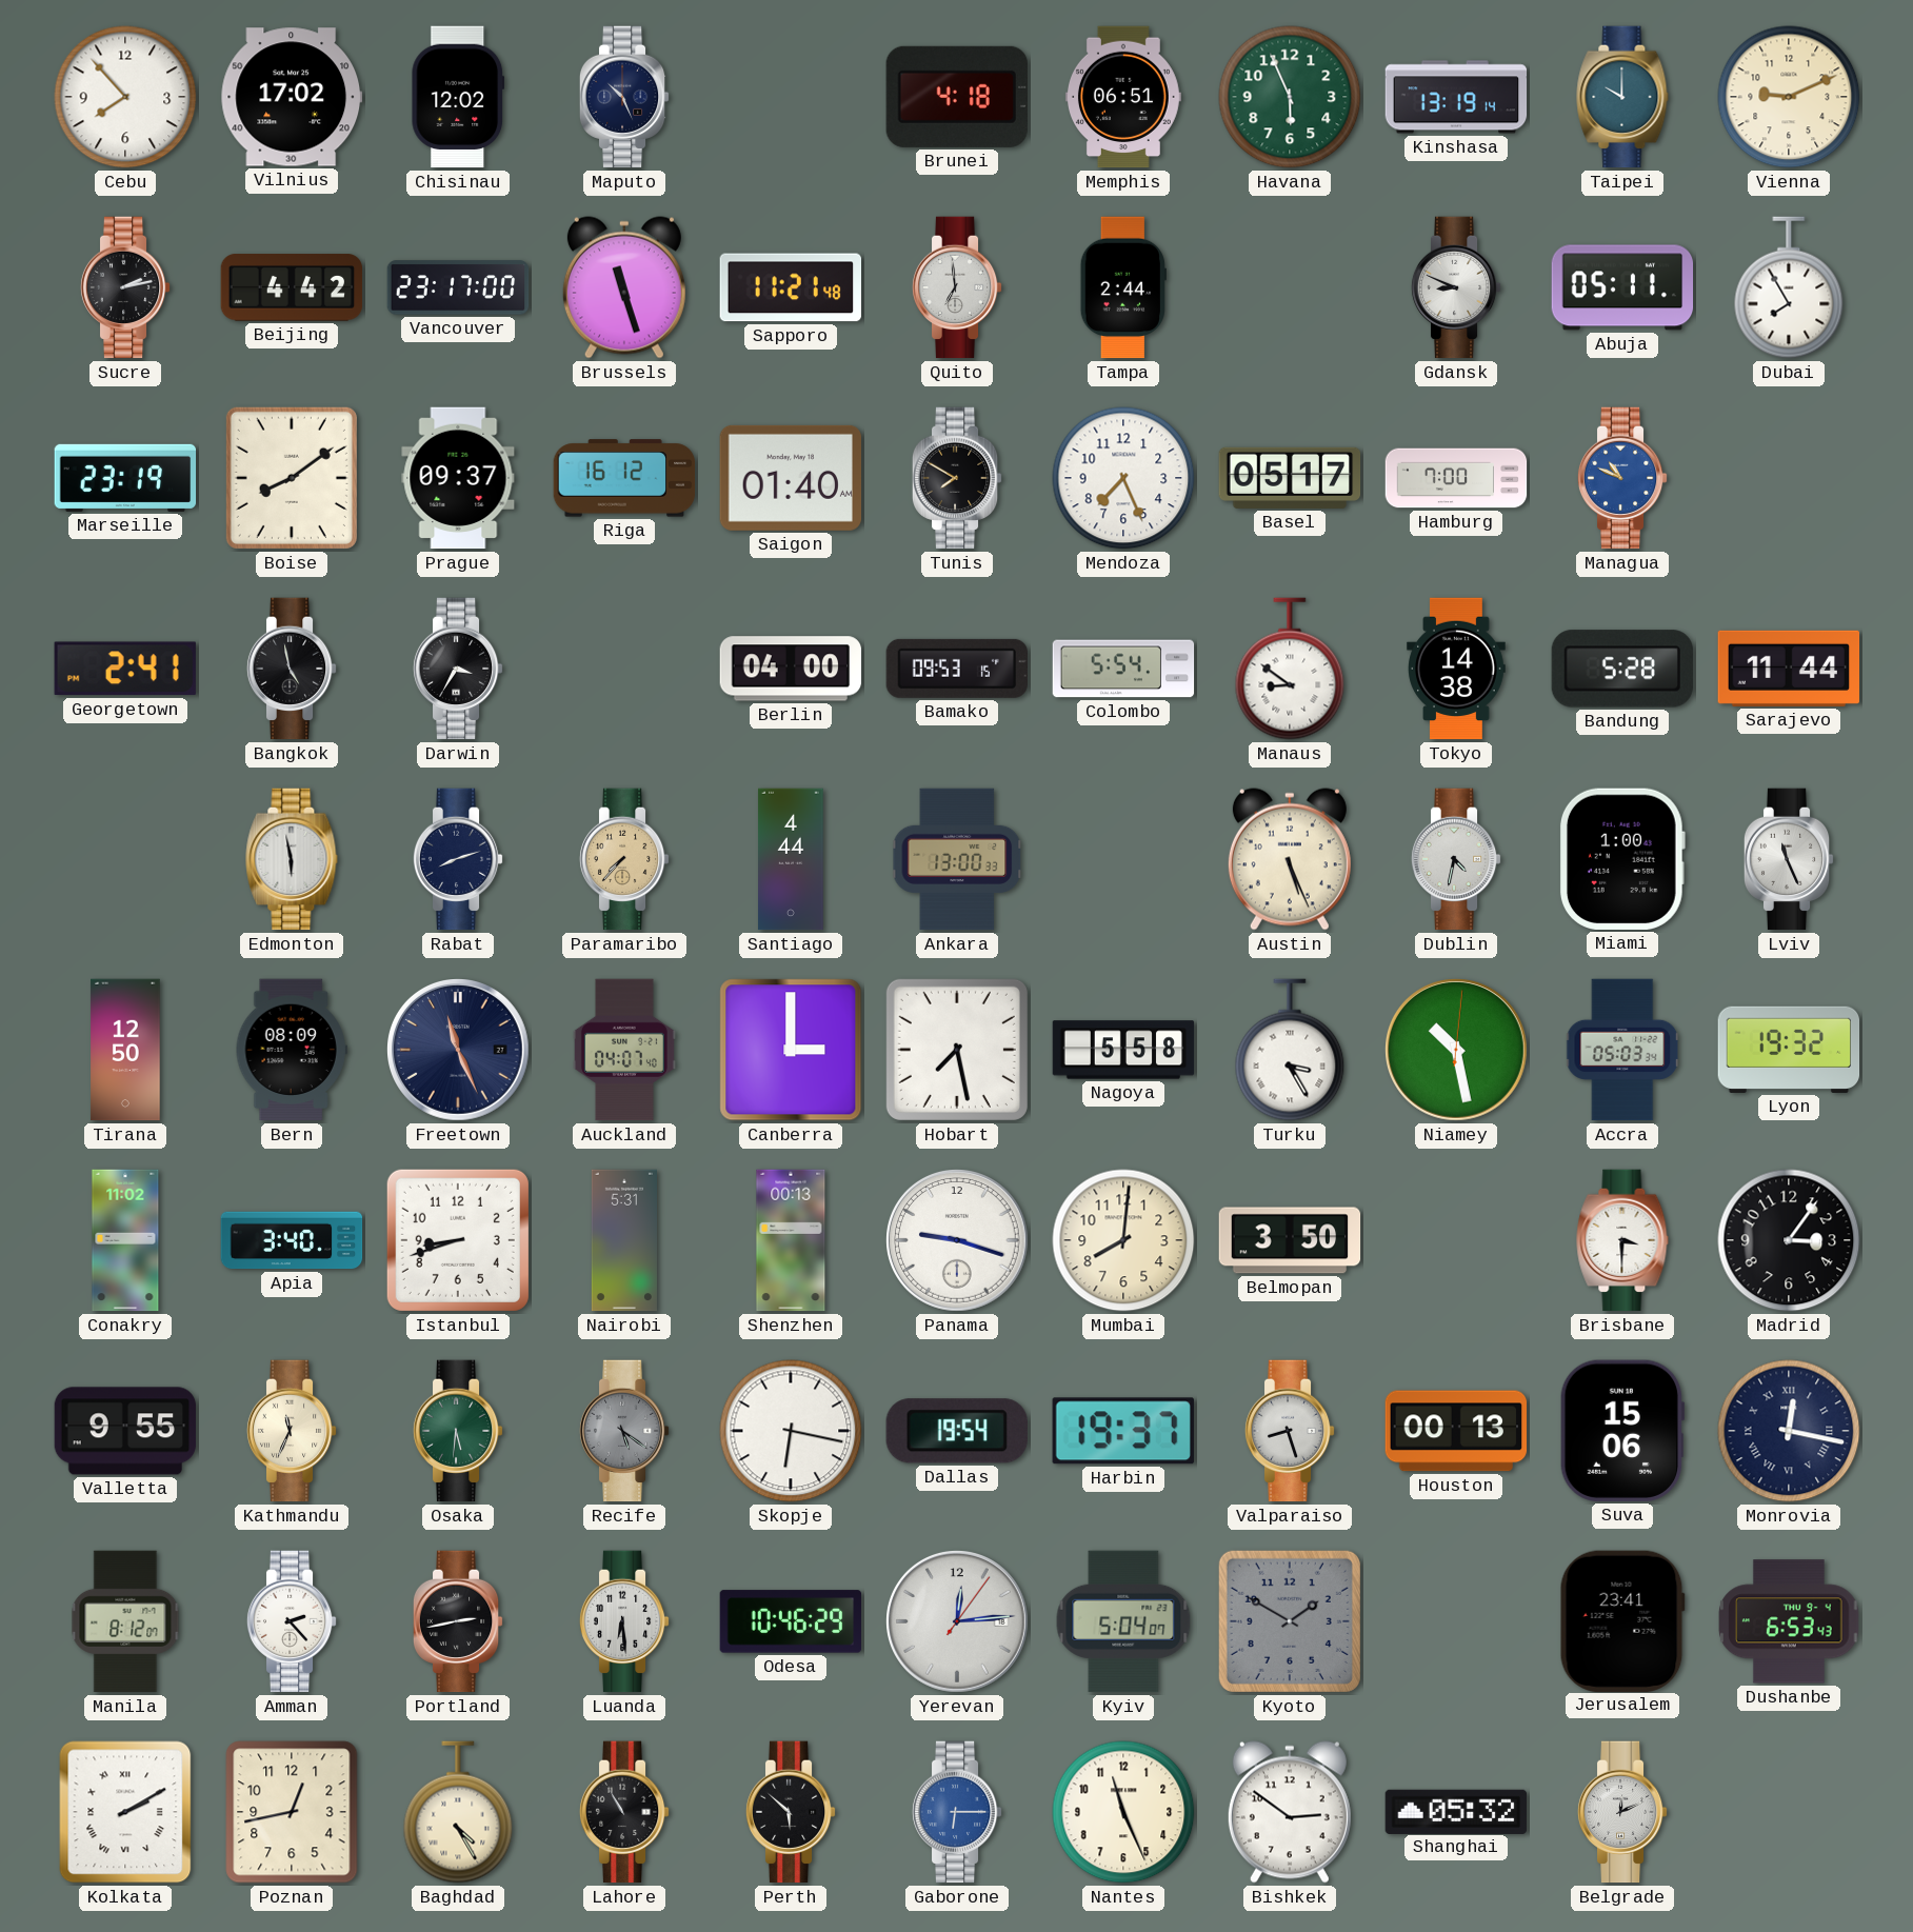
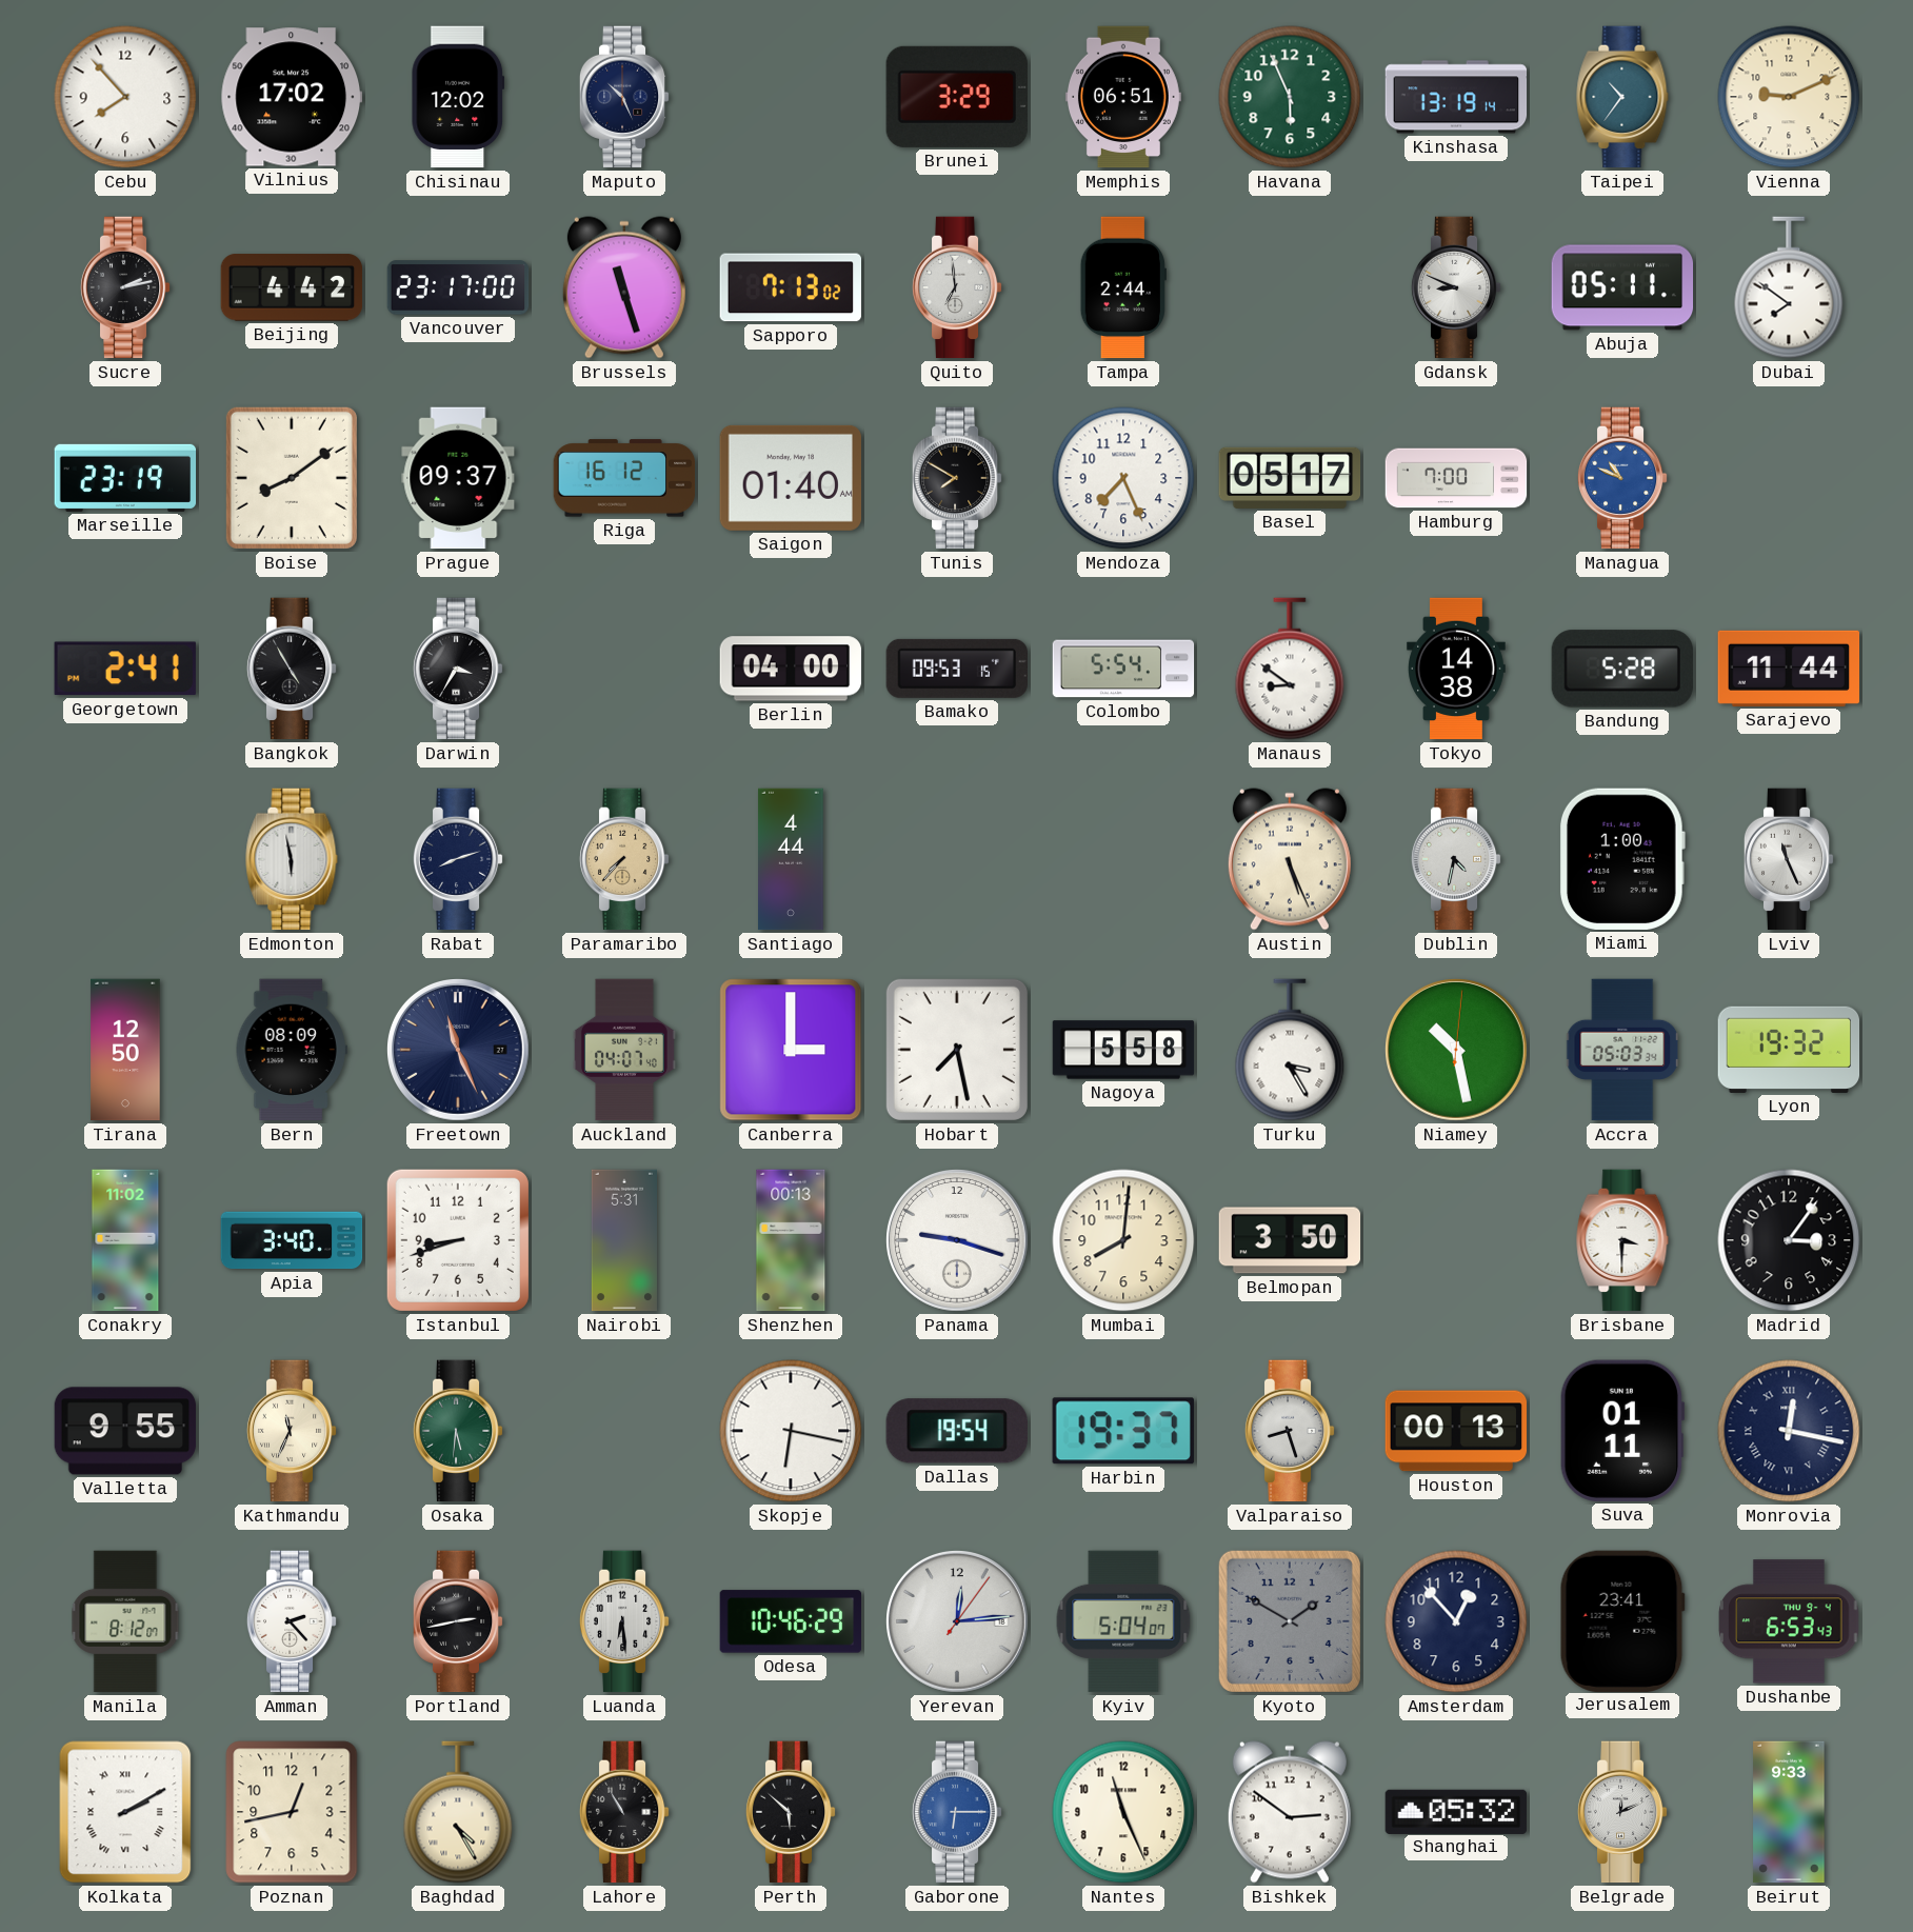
Brunei: 4:18 -> 3:29 (957, 97)
Taipei: 10:00 -> 10:36 (1622, 97)
Sapporo: 11:21 -> 7:13 (790, 287)
Dubai: 7:55 -> 7:51 (1789, 287)
Bangkok: 4:58 -> 4:55 (292, 669)
Ankara: 13:00 -> none (957, 859)
Recife: 5:21 -> none (624, 1431)
Suva: 15:06 -> 01:11 (1622, 1431)
Amsterdam: none -> 12:53 (1456, 1621)
Beirut: none -> 9:33 (1789, 1812)
